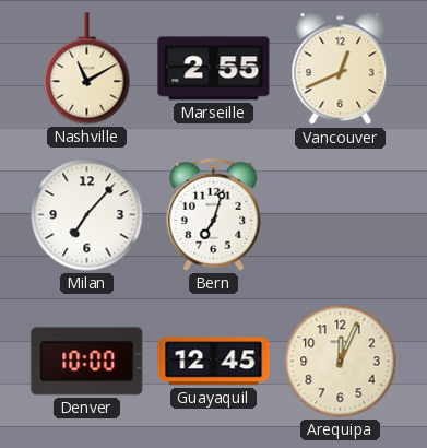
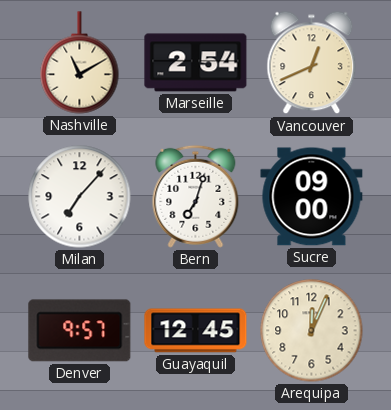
Marseille: 2:55 -> 2:54 (196, 63)
Sucre: none -> 09:00 (312, 197)
Denver: 10:00 -> 9:57 (80, 331)
